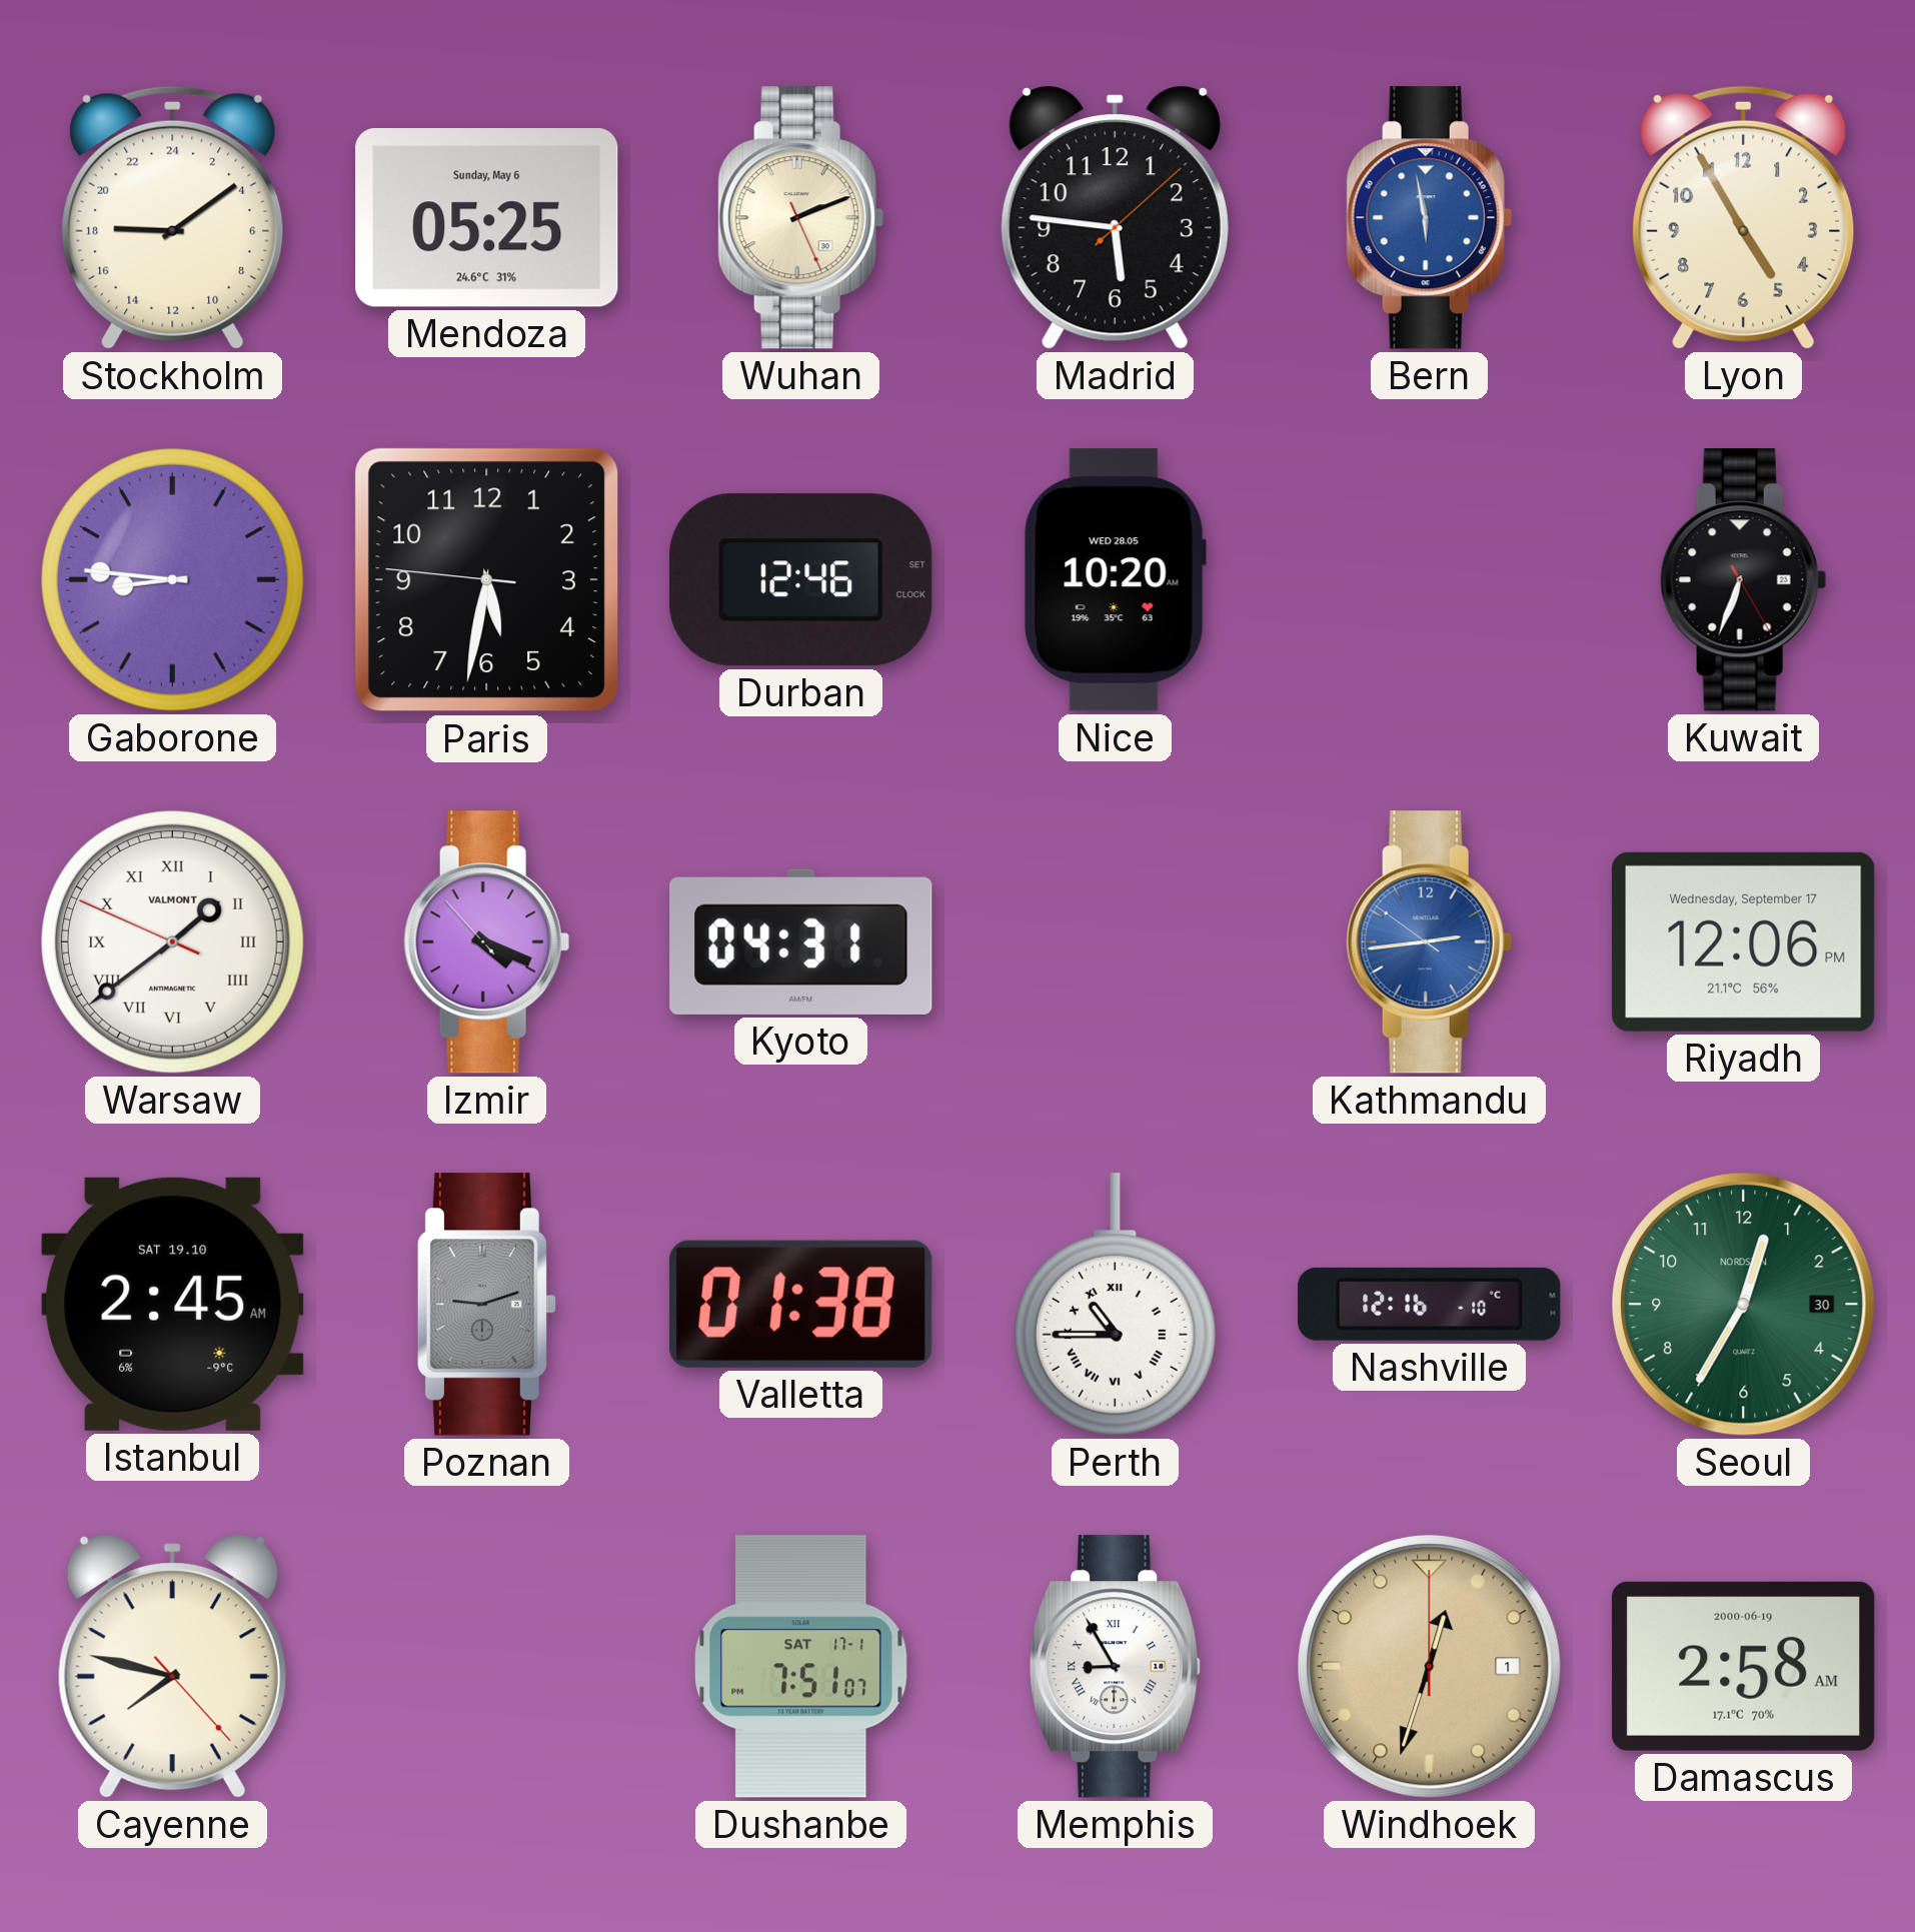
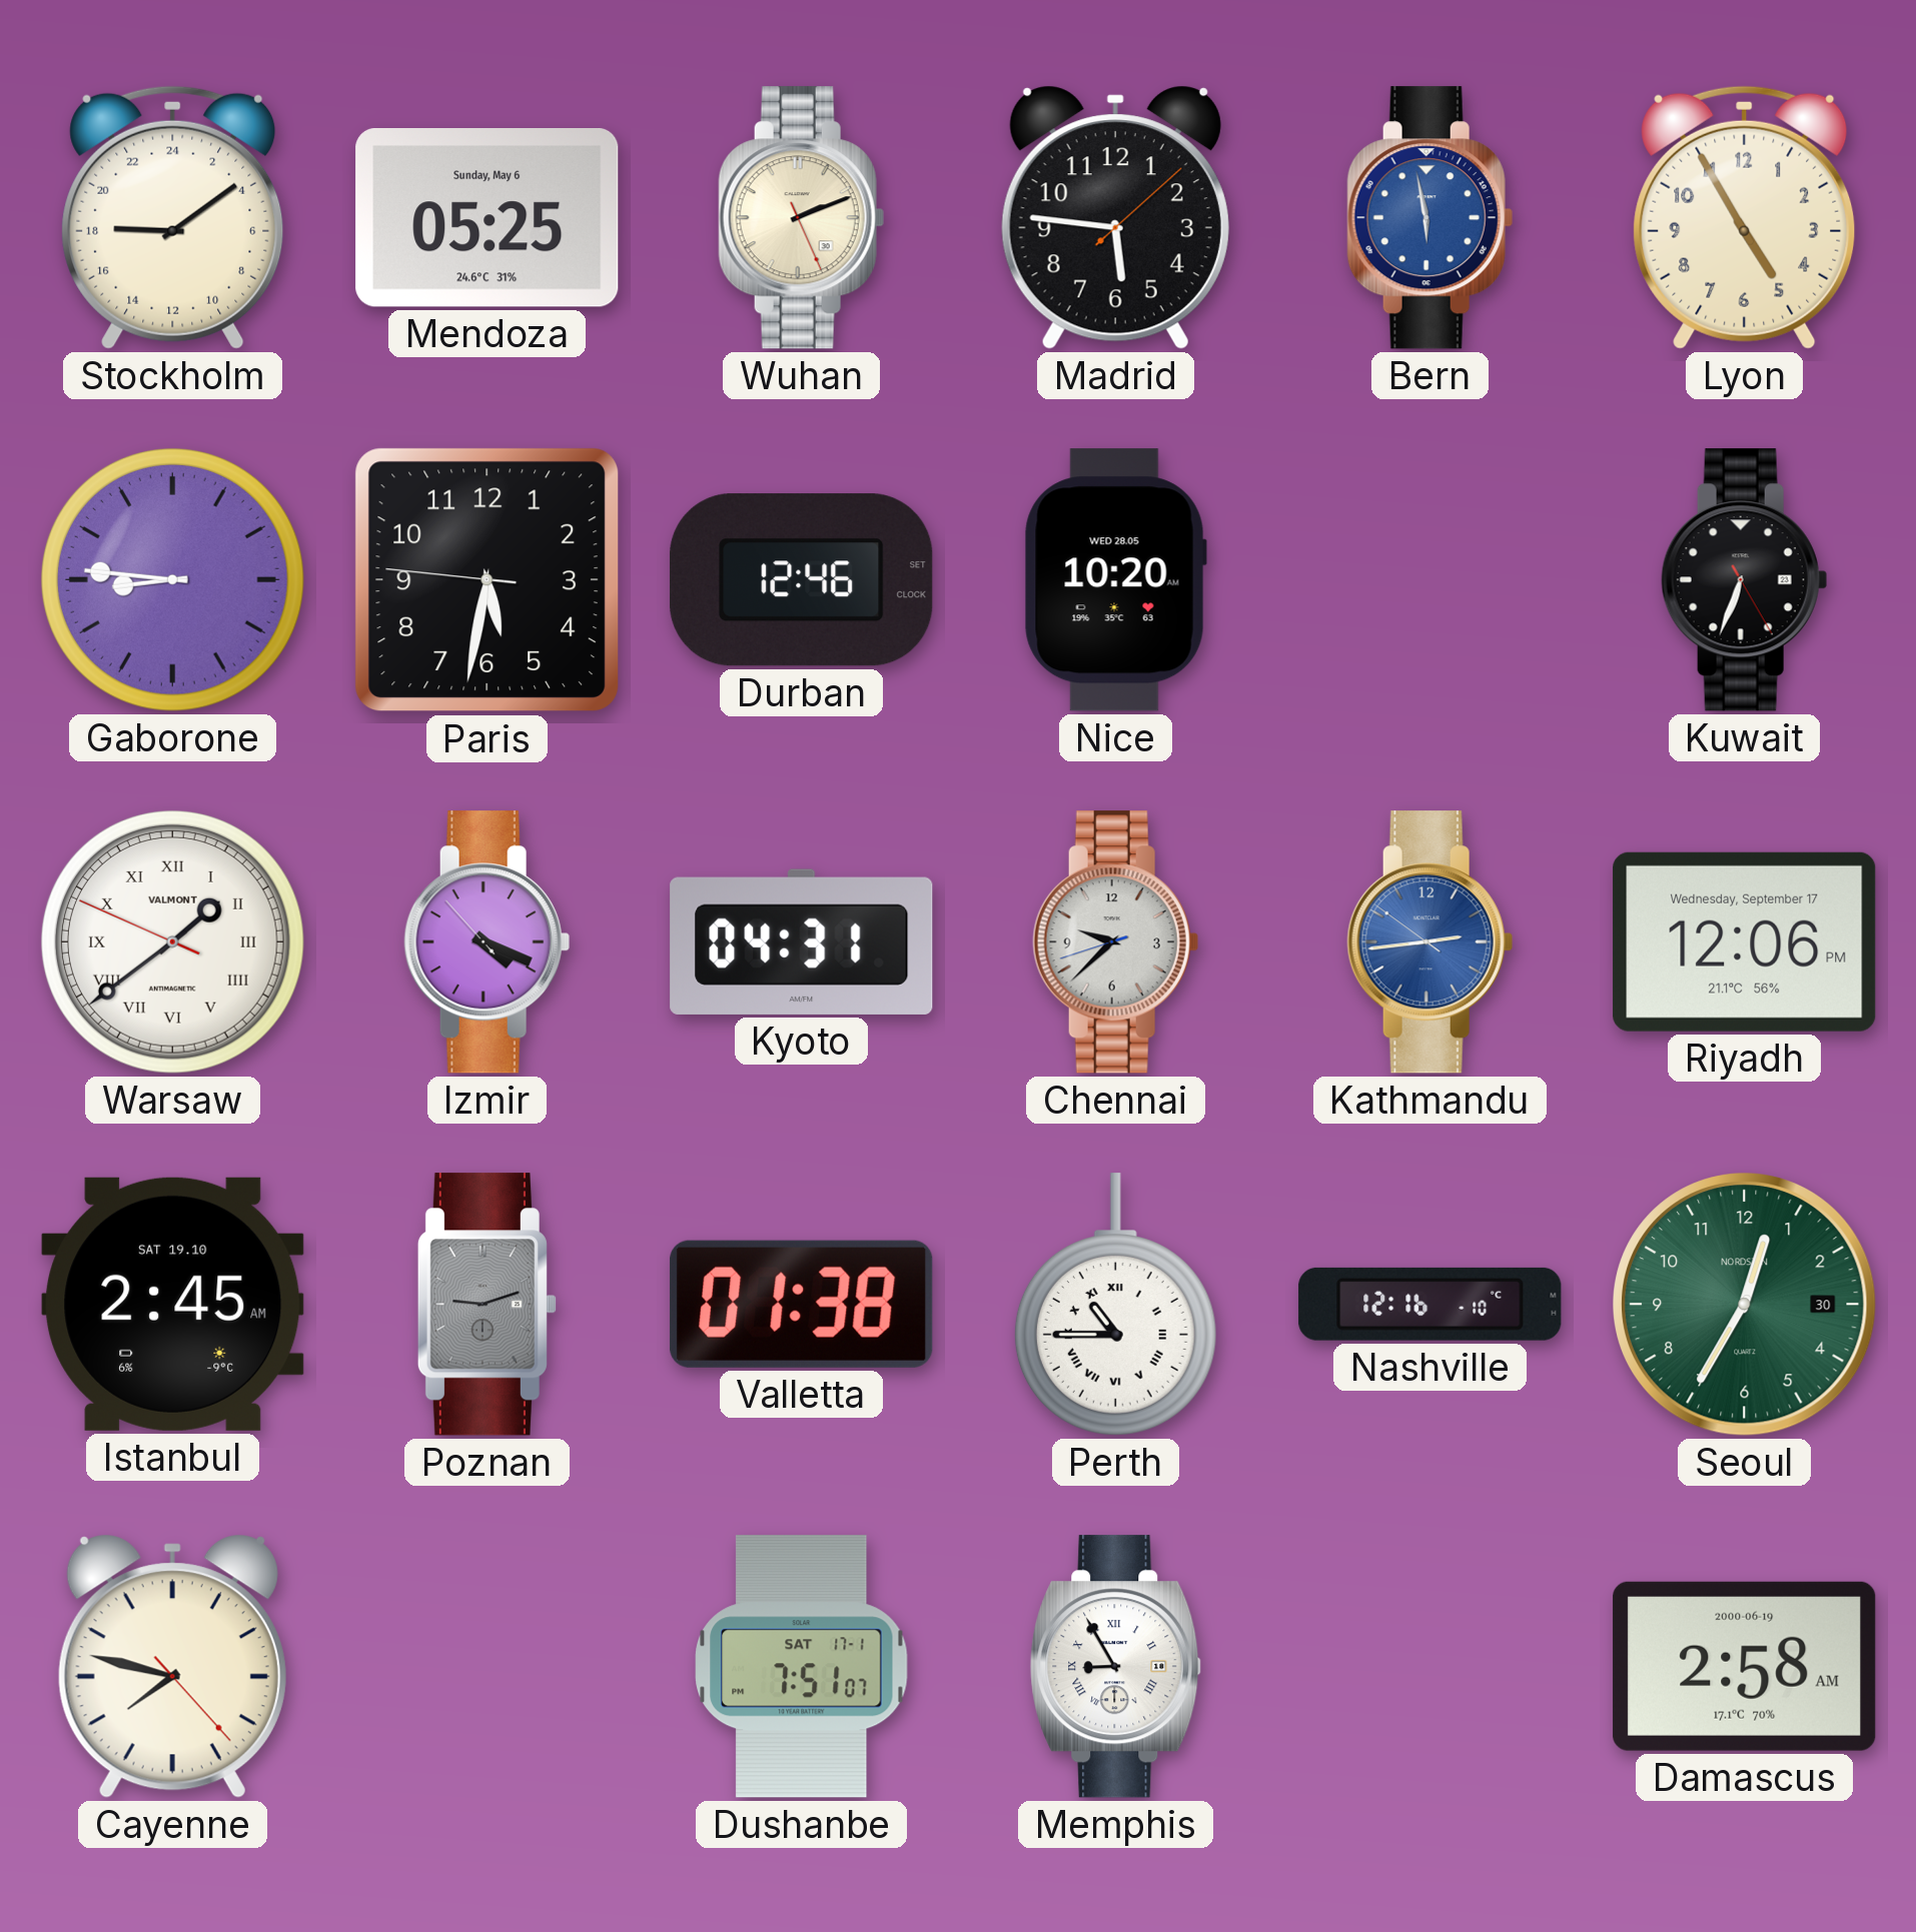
Chennai: none -> 9:37 (1115, 942)
Windhoek: 12:33 -> none (1430, 1667)
